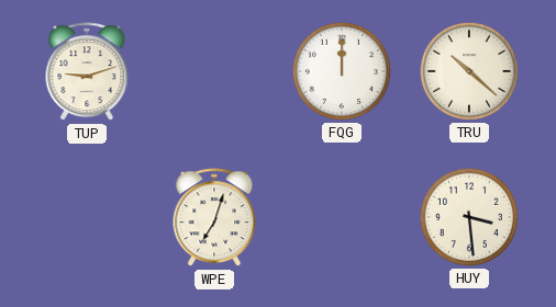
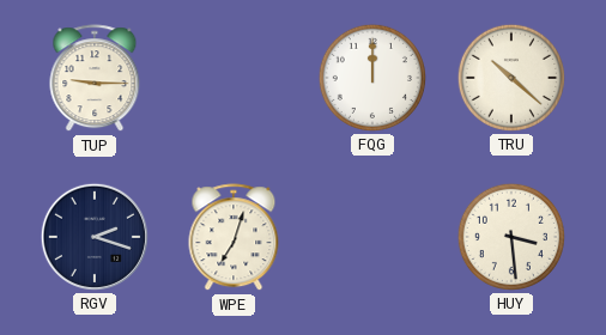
TUP: 9:12 -> 9:15 (95, 79)
RGV: none -> 2:18 (95, 237)
